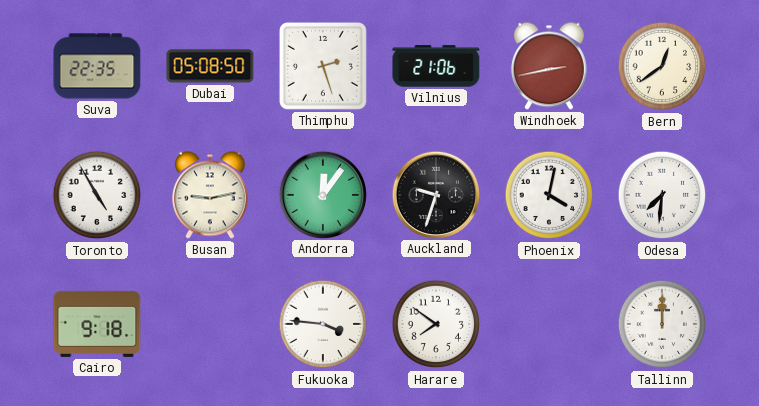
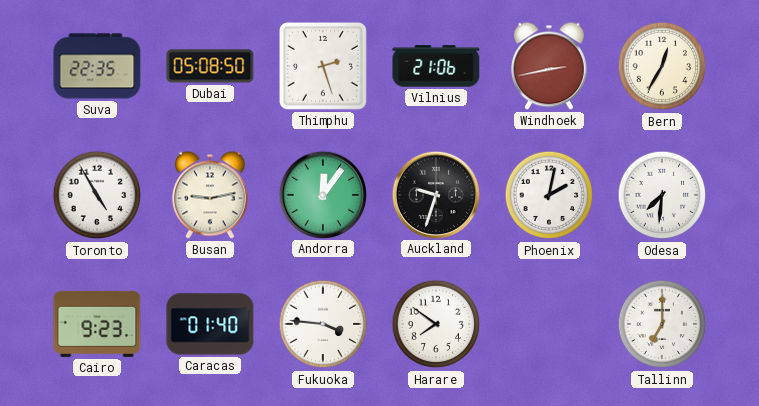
Bern: 12:39 -> 12:35 (662, 66)
Phoenix: 4:02 -> 2:02 (549, 195)
Cairo: 9:18 -> 9:23 (97, 324)
Caracas: none -> 01:40 (210, 324)
Tallinn: 12:00 -> 7:00 (662, 324)
